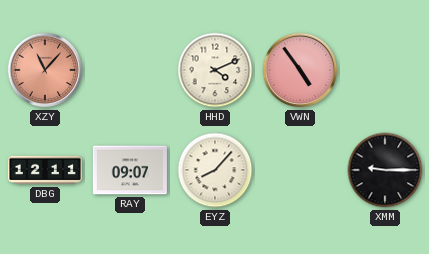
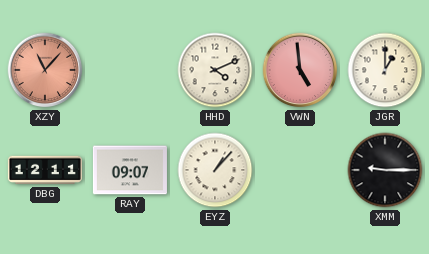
VWN: 4:54 -> 4:59 (300, 70)
JGR: none -> 1:00 (385, 70)
EYZ: 8:07 -> 1:07 (215, 170)
